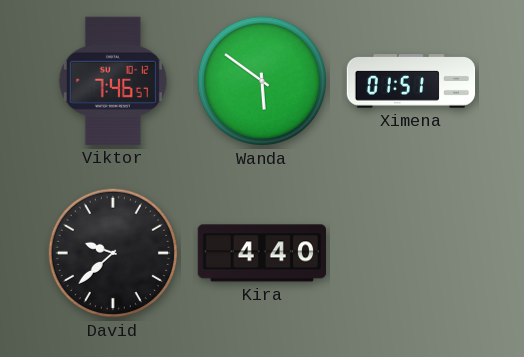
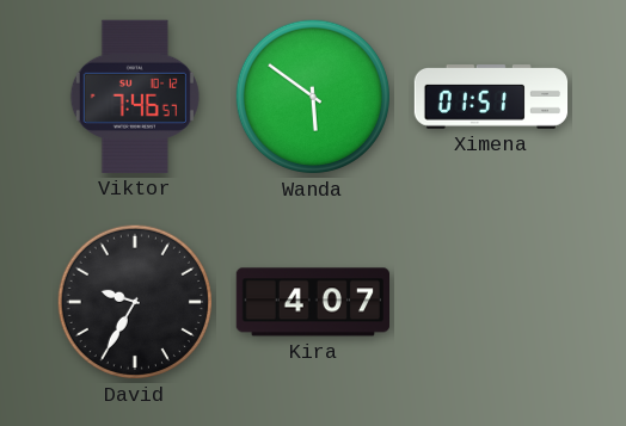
David: 9:38 -> 9:35 (135, 302)
Kira: 4:40 -> 4:07 (312, 302)
